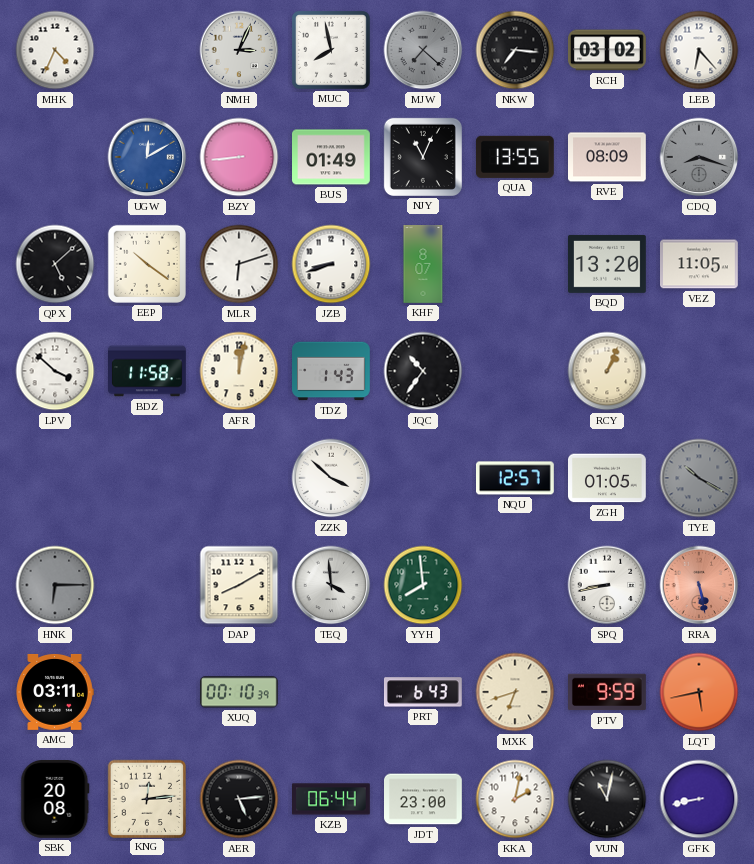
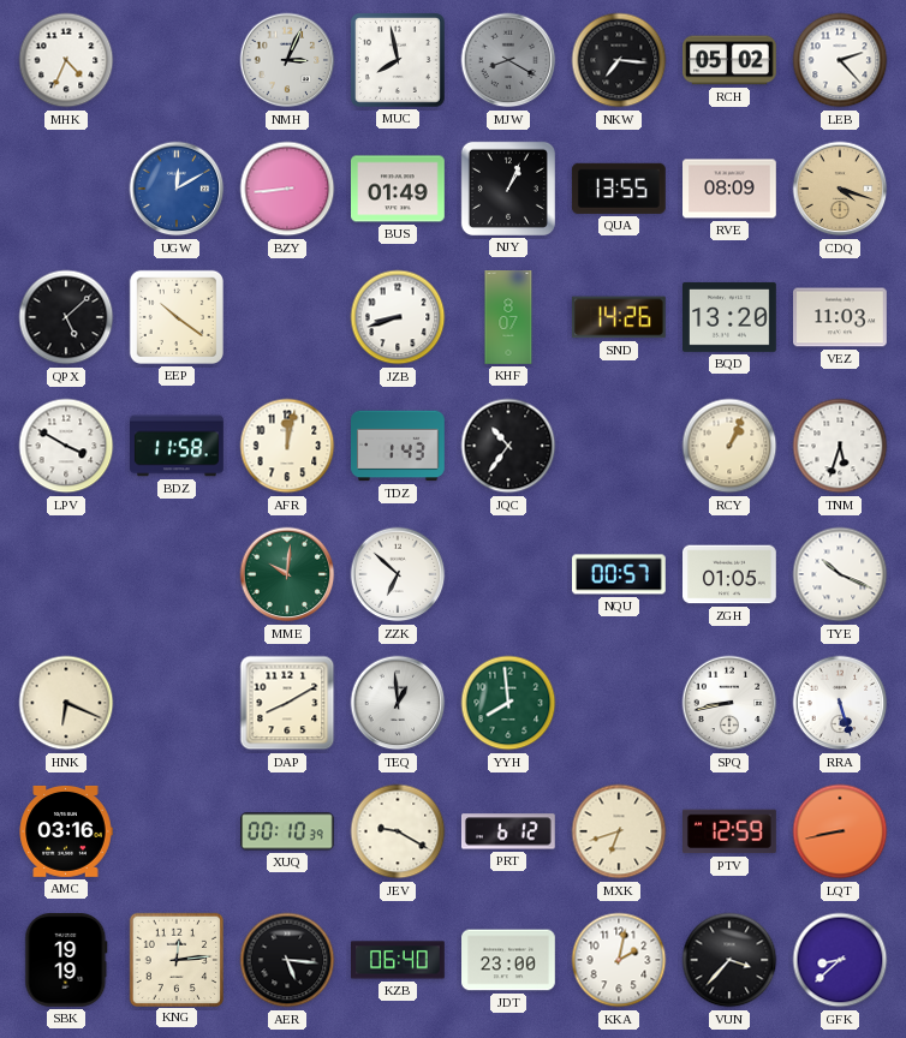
MJW: 7:22 -> 8:20 (508, 60)
RCH: 03:02 -> 05:02 (729, 60)
LEB: 6:23 -> 2:23 (840, 60)
NJY: 11:04 -> 1:04 (508, 189)
CDQ: 8:18 -> 4:18 (840, 189)
CDQ dial: grey -> champagne (840, 189)
MLR: 6:12 -> none (239, 264)
SND: none -> 14:26 (619, 317)
VEZ: 11:05 -> 11:03 (841, 317)
LPV: 3:52 -> 3:50 (66, 446)
TNM: none -> 5:33 (840, 446)
MME: none -> 10:01 (287, 574)
ZZK: 3:52 -> 6:52 (398, 574)
NQU: 12:57 -> 00:57 (620, 574)
TYE: 10:20 -> 10:19 (840, 574)
TYE dial: grey -> white (840, 574)
HNK: 6:15 -> 6:19 (66, 703)
HNK dial: grey -> cream (66, 703)
TEQ: 3:59 -> 12:59 (398, 703)
RRA: 5:28 -> 5:27 (840, 703)
RRA dial: salmon -> white (840, 703)
AMC: 03:11 -> 03:16 (66, 831)
JEV: none -> 9:20 (398, 831)
PRT: 6:43 -> 6:12 (508, 831)
PTV: 9:59 -> 12:59 (731, 831)
LQT: 5:43 -> 8:43 (840, 831)
SBK: 20:08 -> 19:19 (66, 961)
AER: 5:14 -> 5:16 (287, 960)
KZB: 06:44 -> 06:40 (399, 960)
VUN: 11:02 -> 3:37 (729, 960)
GFK: 8:43 -> 8:38 (840, 960)
